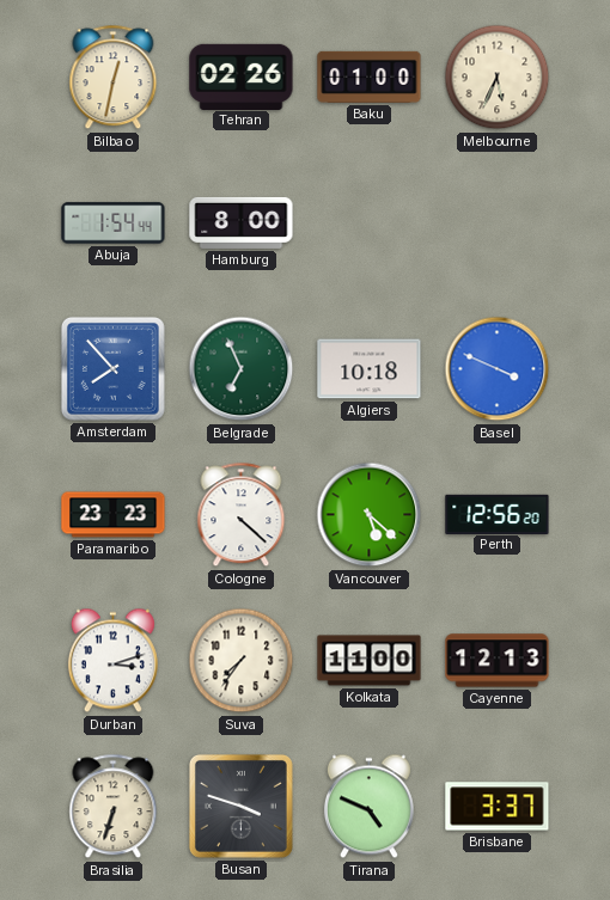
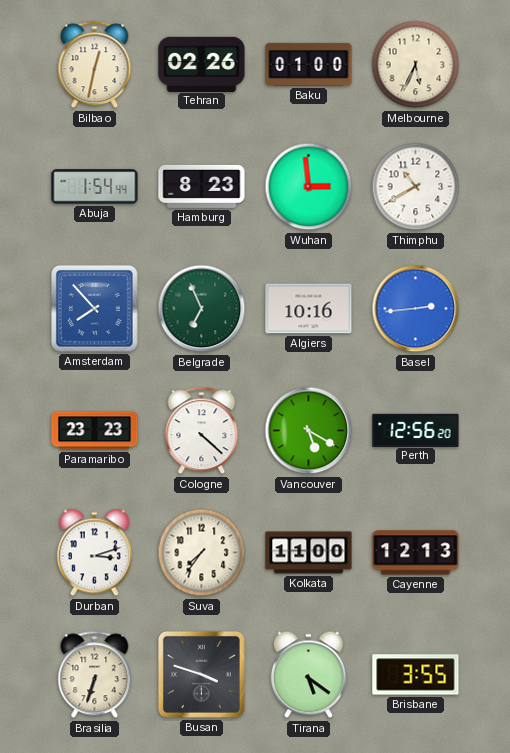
Hamburg: 8:00 -> 8:23 (202, 186)
Wuhan: none -> 2:59 (309, 187)
Thimphu: none -> 10:40 (416, 187)
Algiers: 10:18 -> 10:16 (309, 309)
Basel: 3:49 -> 2:44 (416, 309)
Vancouver: 5:22 -> 5:20 (309, 431)
Tirana: 4:49 -> 5:21 (308, 675)
Brisbane: 3:37 -> 3:55 (416, 675)
